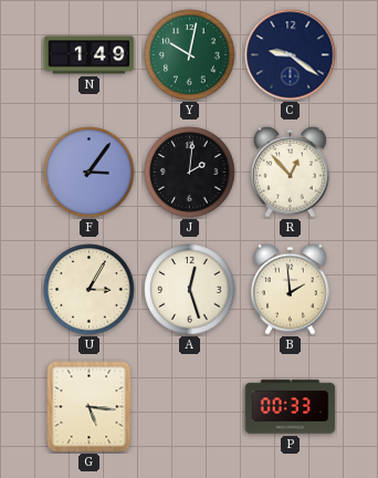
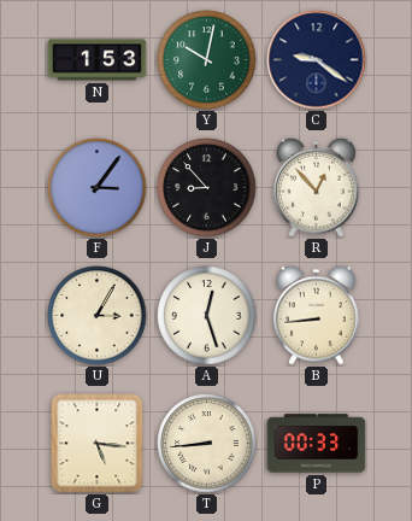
N: 1:49 -> 1:53 (98, 60)
J: 2:01 -> 8:53 (207, 188)
B: 1:59 -> 8:44 (317, 315)
T: none -> 8:44 (207, 444)
